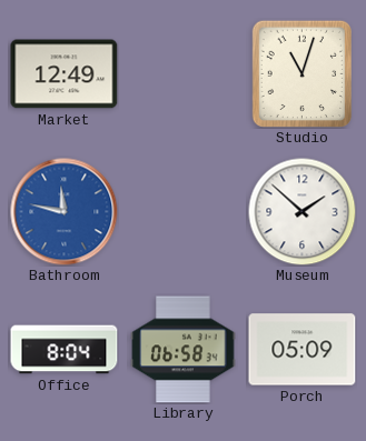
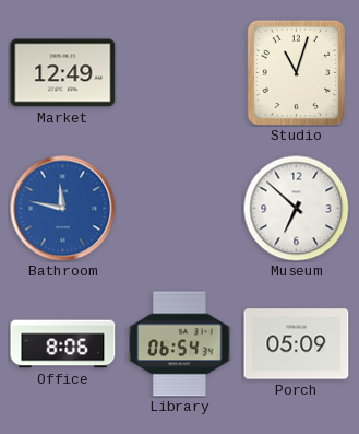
Museum: 1:52 -> 6:52 (296, 208)
Office: 8:04 -> 8:06 (63, 344)
Library: 06:58 -> 06:54 (180, 344)
